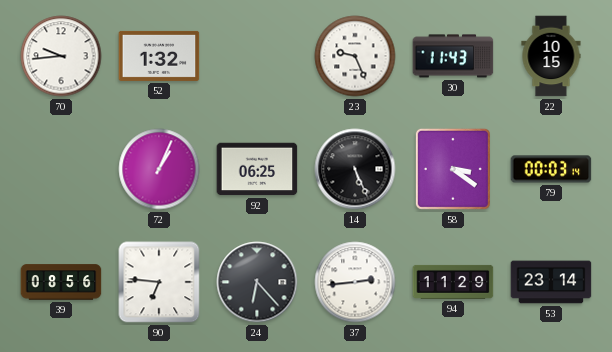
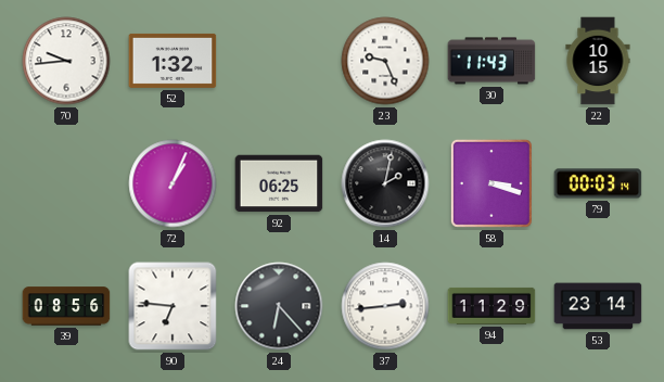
14: 5:26 -> 2:02 (385, 183)
58: 3:21 -> 3:18 (491, 183)
